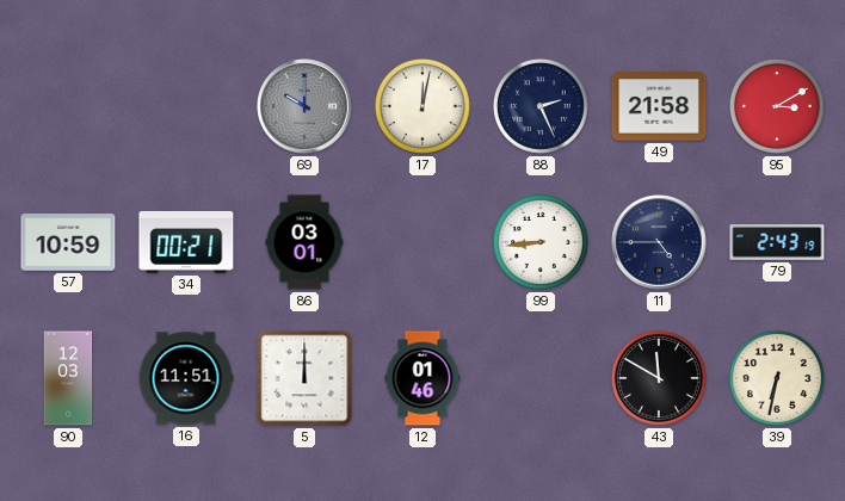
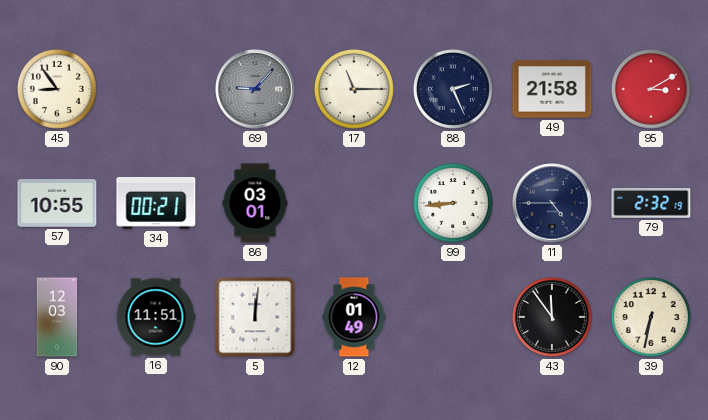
45: none -> 8:54 (57, 89)
69: 10:00 -> 9:07 (255, 89)
17: 12:02 -> 11:15 (354, 89)
57: 10:59 -> 10:55 (57, 203)
79: 2:43 -> 2:32 (651, 203)
5: 12:00 -> 12:01 (255, 317)
12: 01:46 -> 01:49 (354, 317)
43: 11:50 -> 11:54 (552, 317)
